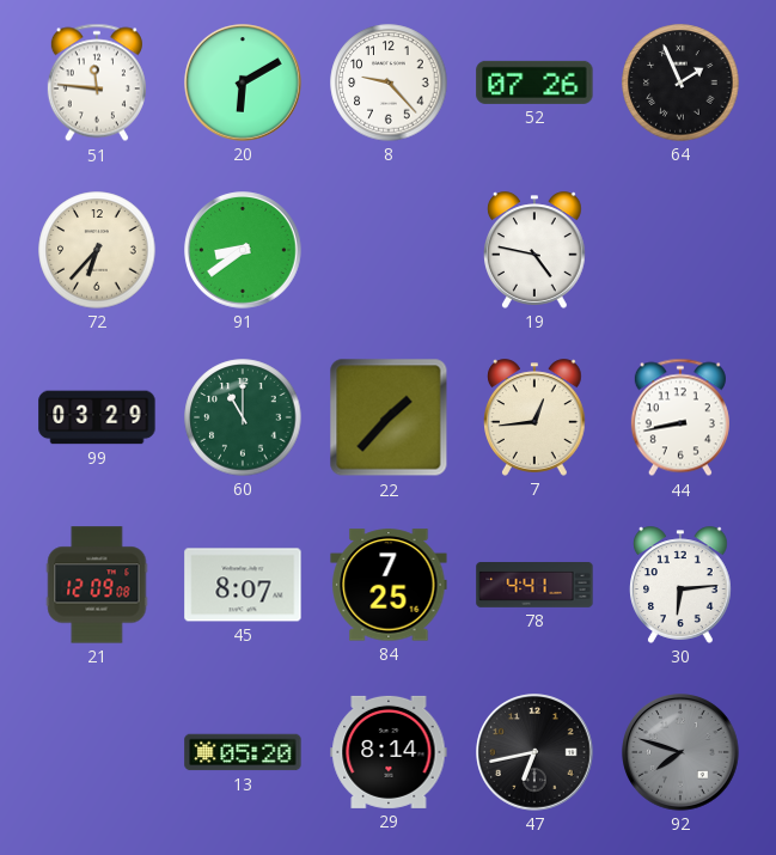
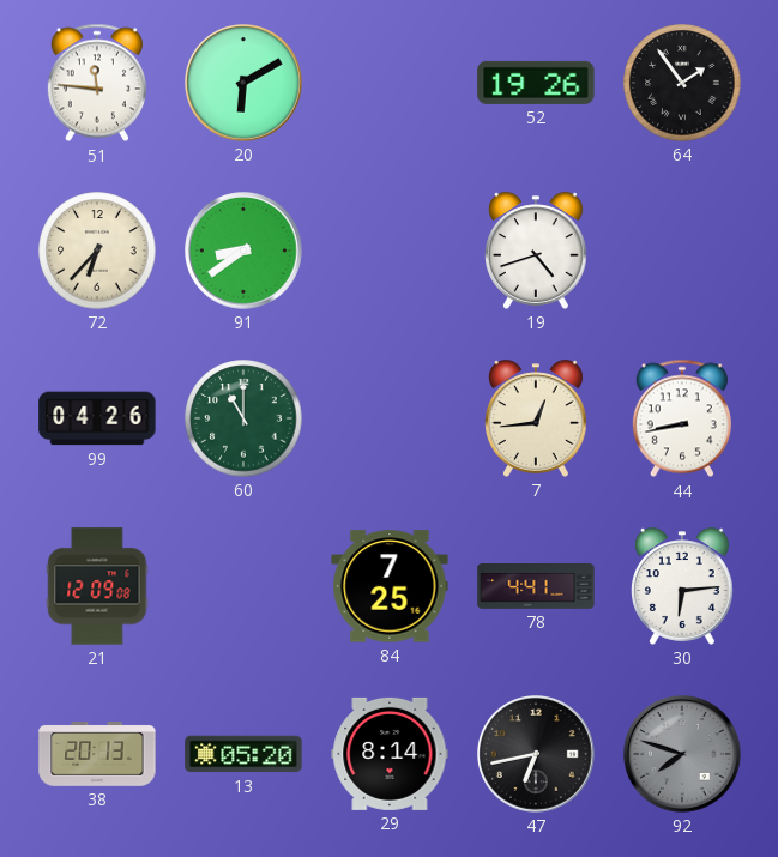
8: 9:23 -> none (389, 83)
52: 07:26 -> 19:26 (536, 83)
64: 1:56 -> 1:54 (682, 83)
19: 4:47 -> 4:42 (537, 251)
99: 03:29 -> 04:26 (97, 418)
22: 1:37 -> none (389, 417)
45: 8:07 -> none (243, 585)
38: none -> 20:13 (97, 755)
